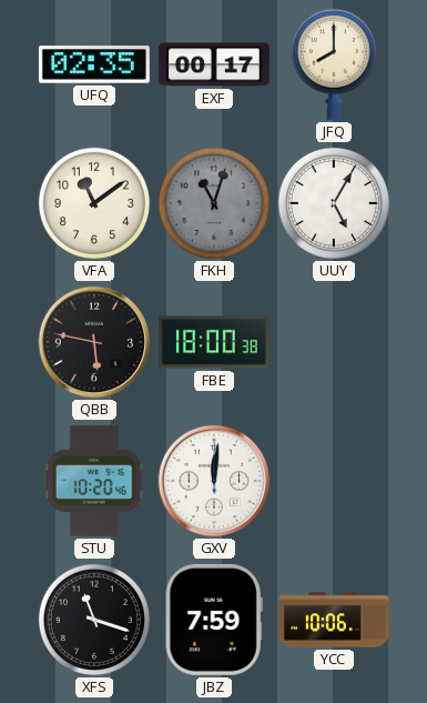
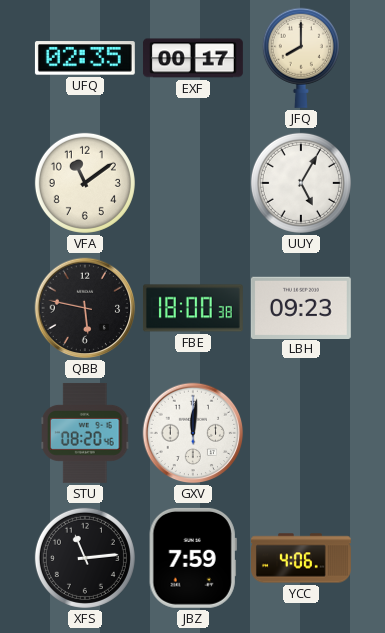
FKH: 11:03 -> none (214, 203)
LBH: none -> 09:23 (301, 307)
STU: 10:20 -> 08:20 (85, 433)
XFS: 11:18 -> 11:14 (85, 558)
YCC: 10:06 -> 4:06 (302, 558)
